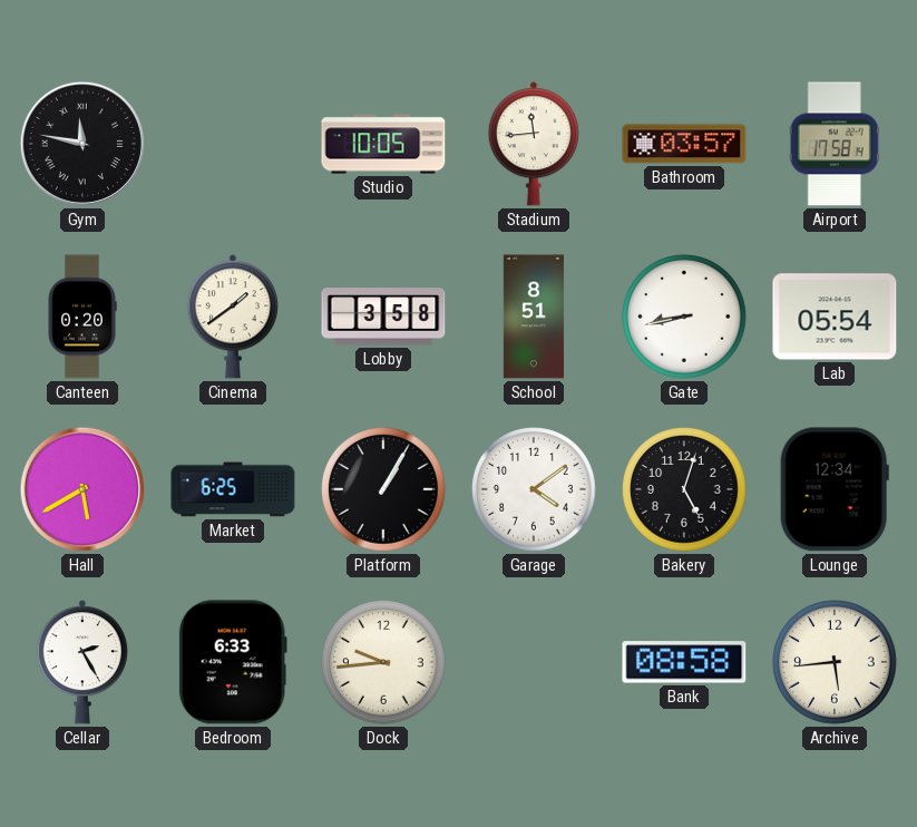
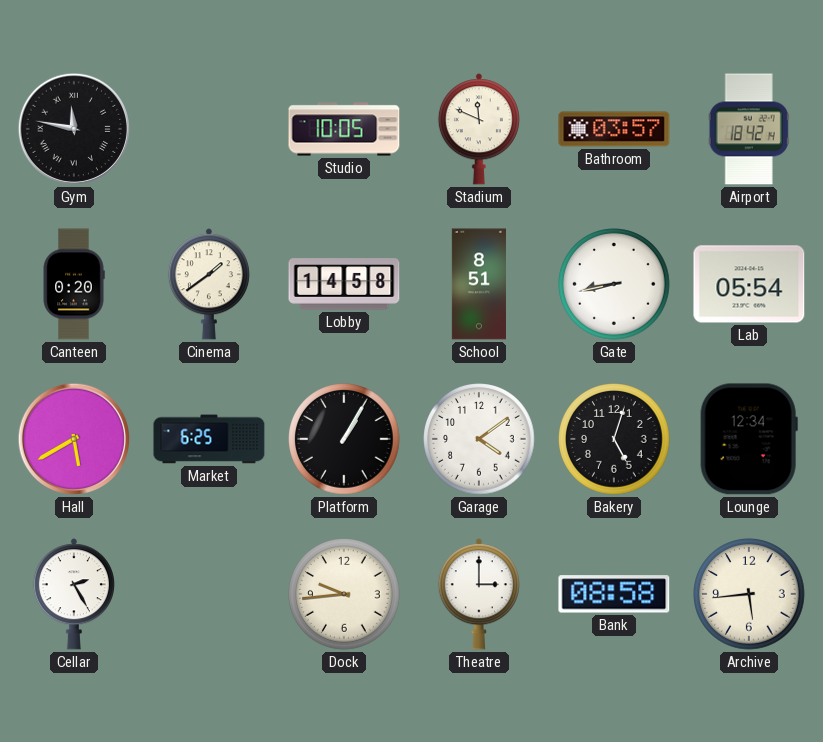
Stadium: 11:44 -> 11:49 (479, 129)
Airport: 17:58 -> 18:42 (749, 129)
Lobby: 3:58 -> 14:58 (344, 284)
Bedroom: 6:33 -> none (233, 662)
Theatre: none -> 3:00 (479, 594)
